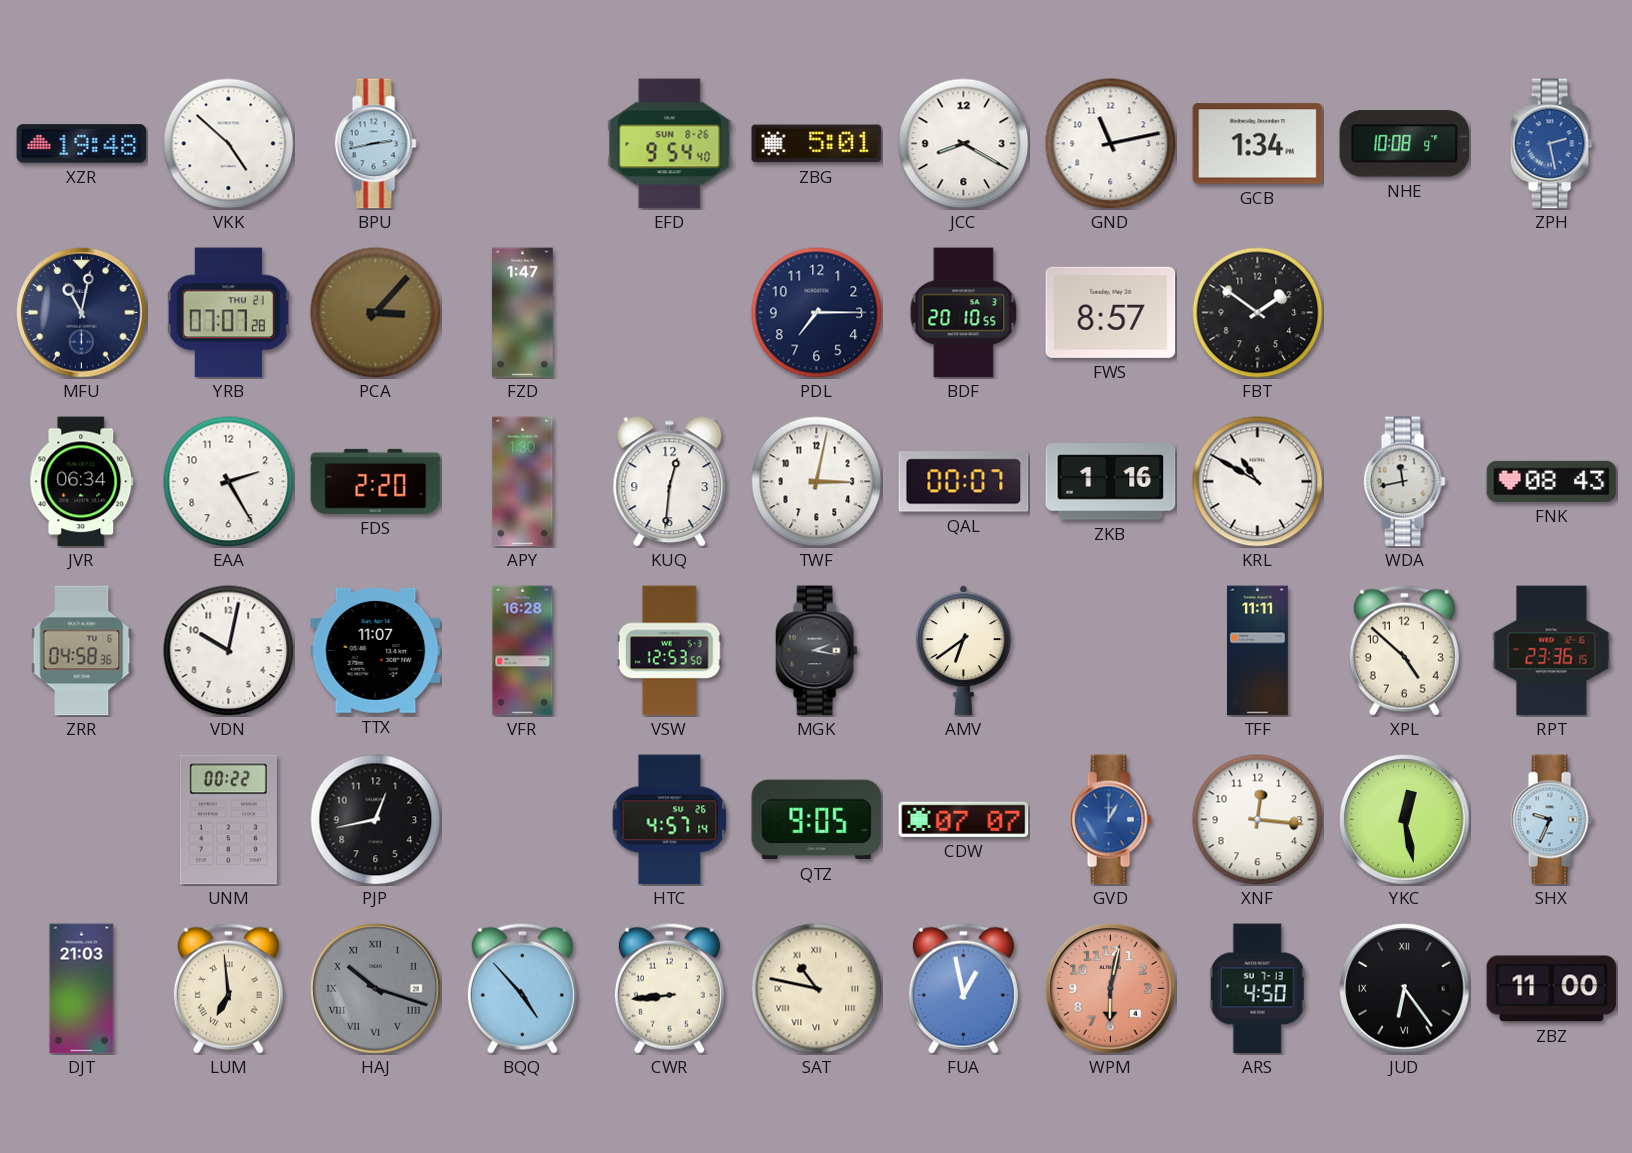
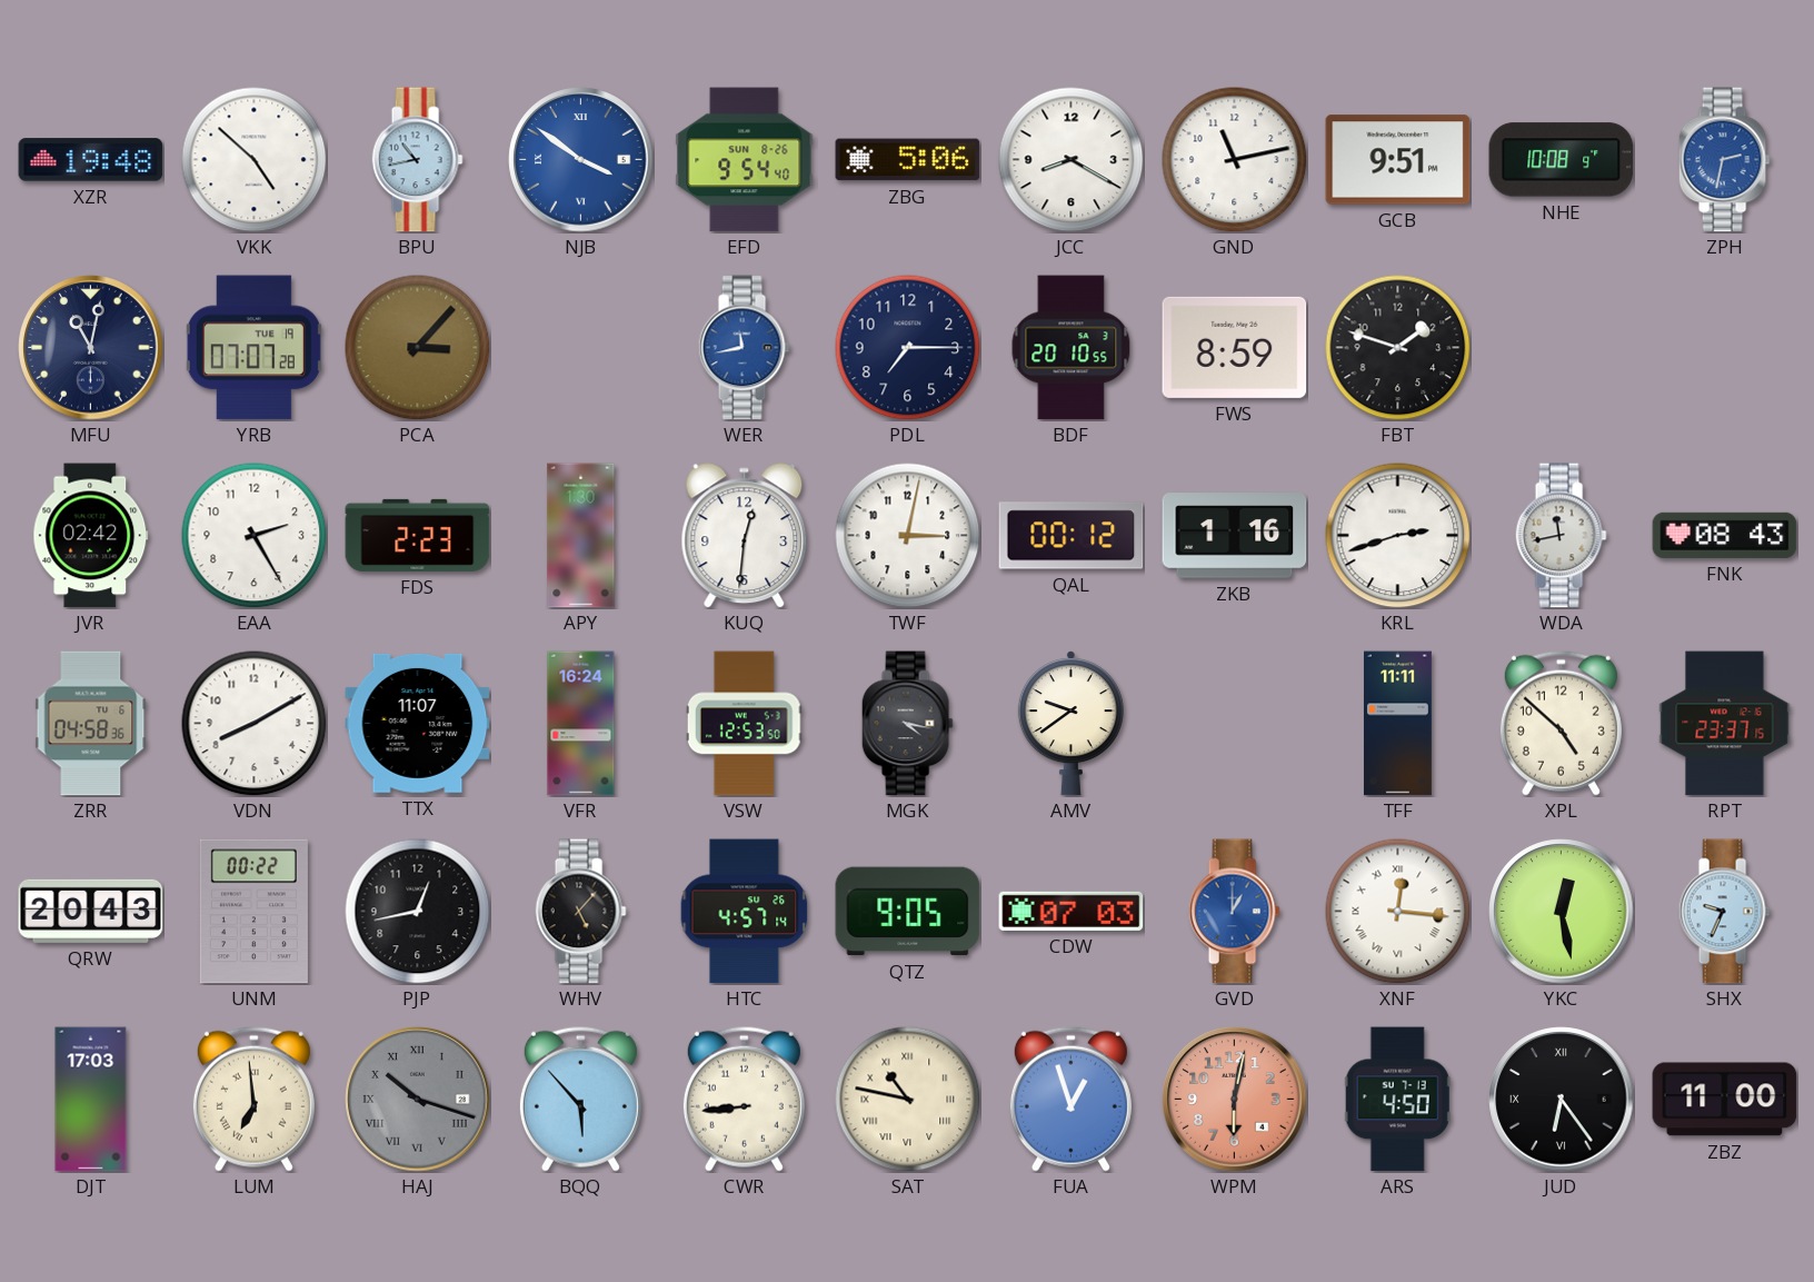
BPU: 2:43 -> 10:43 (417, 160)
NJB: none -> 3:51 (581, 160)
ZBG: 5:01 -> 5:06 (908, 160)
GCB: 1:34 -> 9:51 (1398, 160)
ZPH: 2:28 -> 2:32 (1724, 160)
YRB date: THU 21 -> TUE 19 (253, 348)
FZD: 1:47 -> none (523, 313)
WER: none -> 11:43 (744, 348)
FWS: 8:57 -> 8:59 (1235, 347)
FBT: 1:51 -> 1:48 (1398, 348)
JVR: 06:34 -> 02:42 (91, 536)
FDS: 2:20 -> 2:23 (418, 535)
QAL: 00:07 -> 00:12 (1072, 536)
KRL: 10:50 -> 2:42 (1398, 536)
VDN: 10:02 -> 8:10 (255, 724)
VFR: 16:28 -> 16:24 (581, 724)
MGK: 2:17 -> 4:17 (907, 724)
AMV: 6:39 -> 9:39 (1070, 724)
RPT: 23:36 -> 23:37 (1725, 724)
QRW: none -> 20:43 (91, 911)
WHV: none -> 5:07 (580, 912)
CDW: 07:07 -> 07:03 (1072, 911)
XNF numerals: Arabic -> Roman (1398, 912)
DJT: 21:03 -> 17:03 (91, 1100)
BQQ: 4:53 -> 5:53 (580, 1099)
FUA: 12:58 -> 12:57 (1070, 1099)
